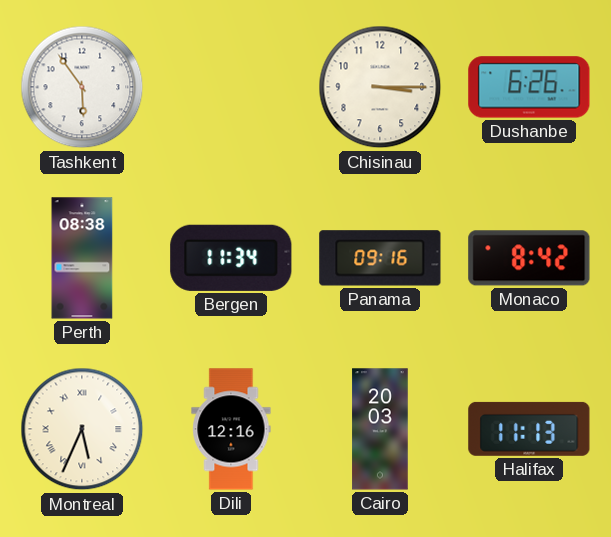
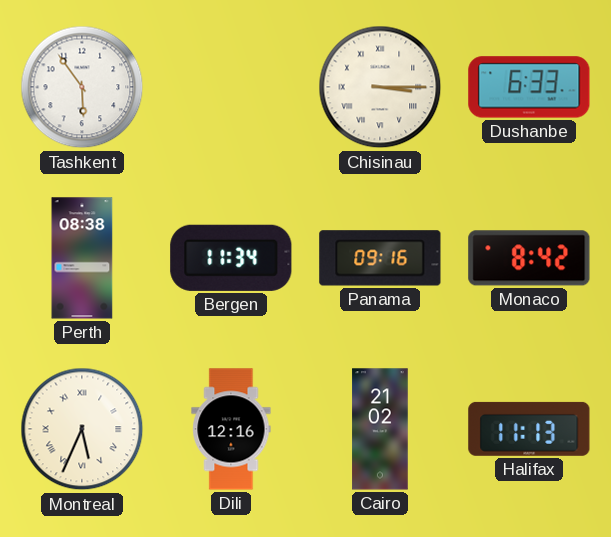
Chisinau numerals: Arabic -> Roman (380, 87)
Dushanbe: 6:26 -> 6:33 (529, 87)
Cairo: 20:03 -> 21:02 (380, 429)
